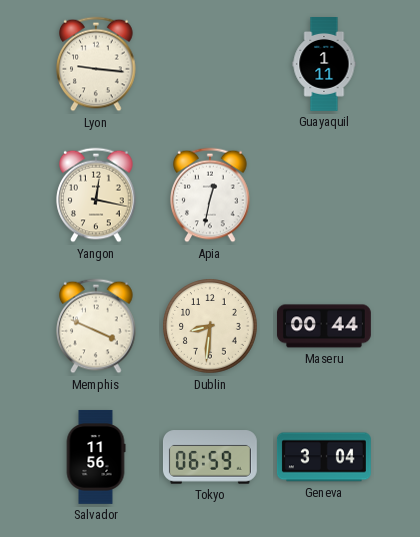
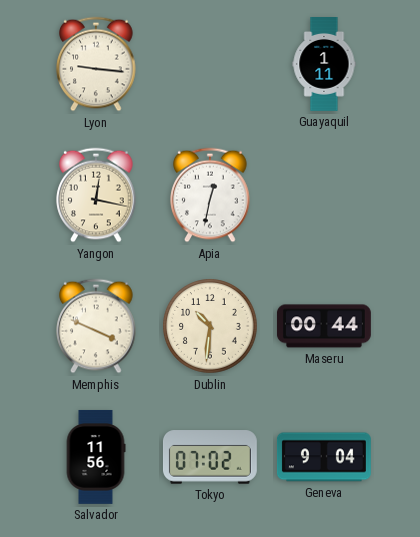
Dublin: 8:31 -> 10:31 (210, 326)
Tokyo: 06:59 -> 07:02 (210, 457)
Geneva: 3:04 -> 9:04 (324, 457)
